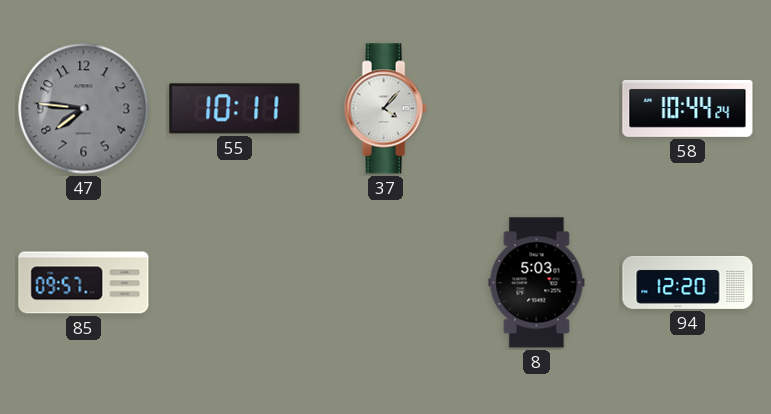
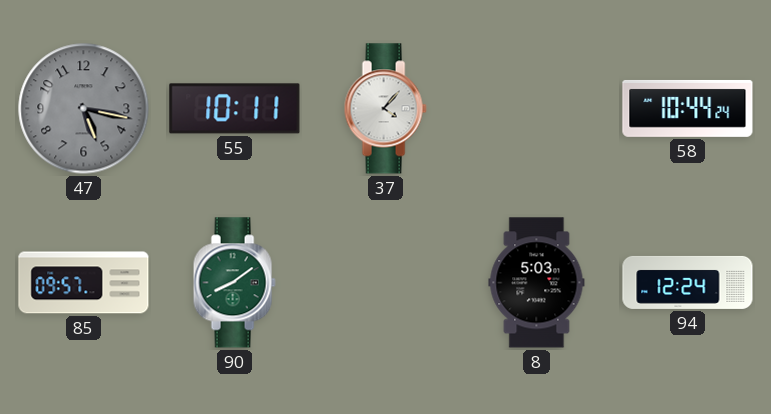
47: 7:46 -> 5:17 (84, 109)
90: none -> 8:09 (234, 283)
94: 12:20 -> 12:24 (688, 282)
